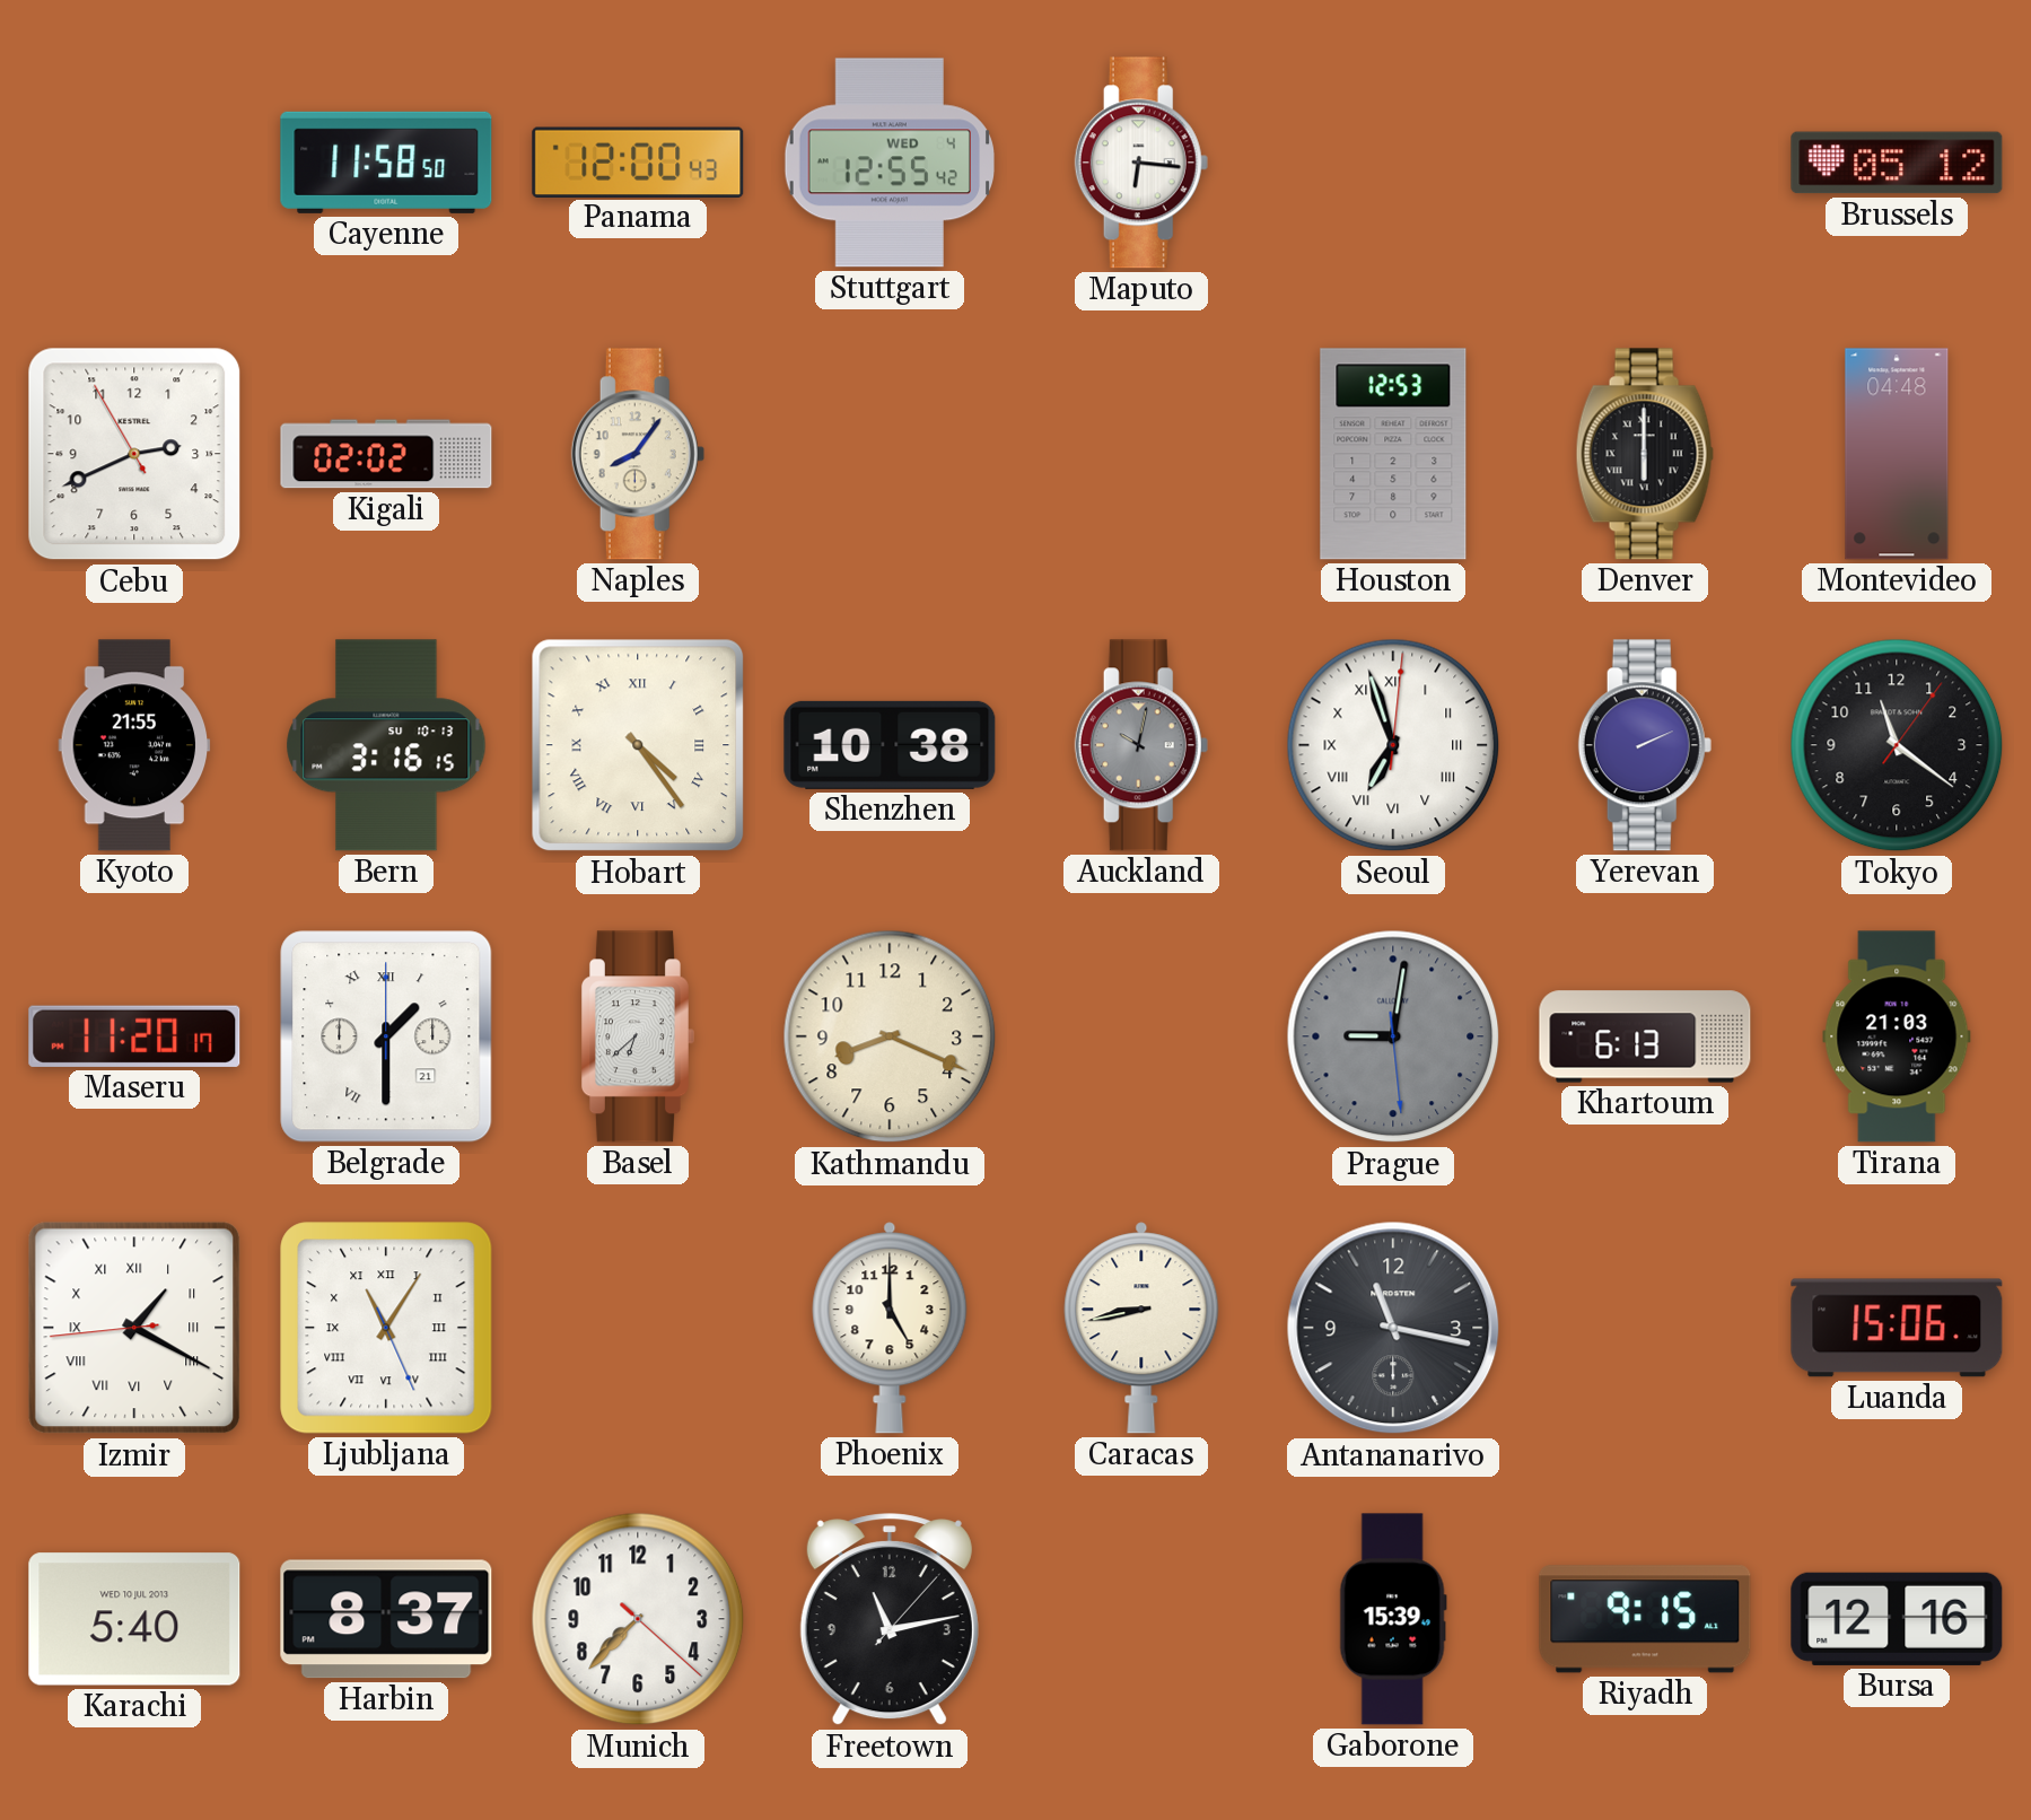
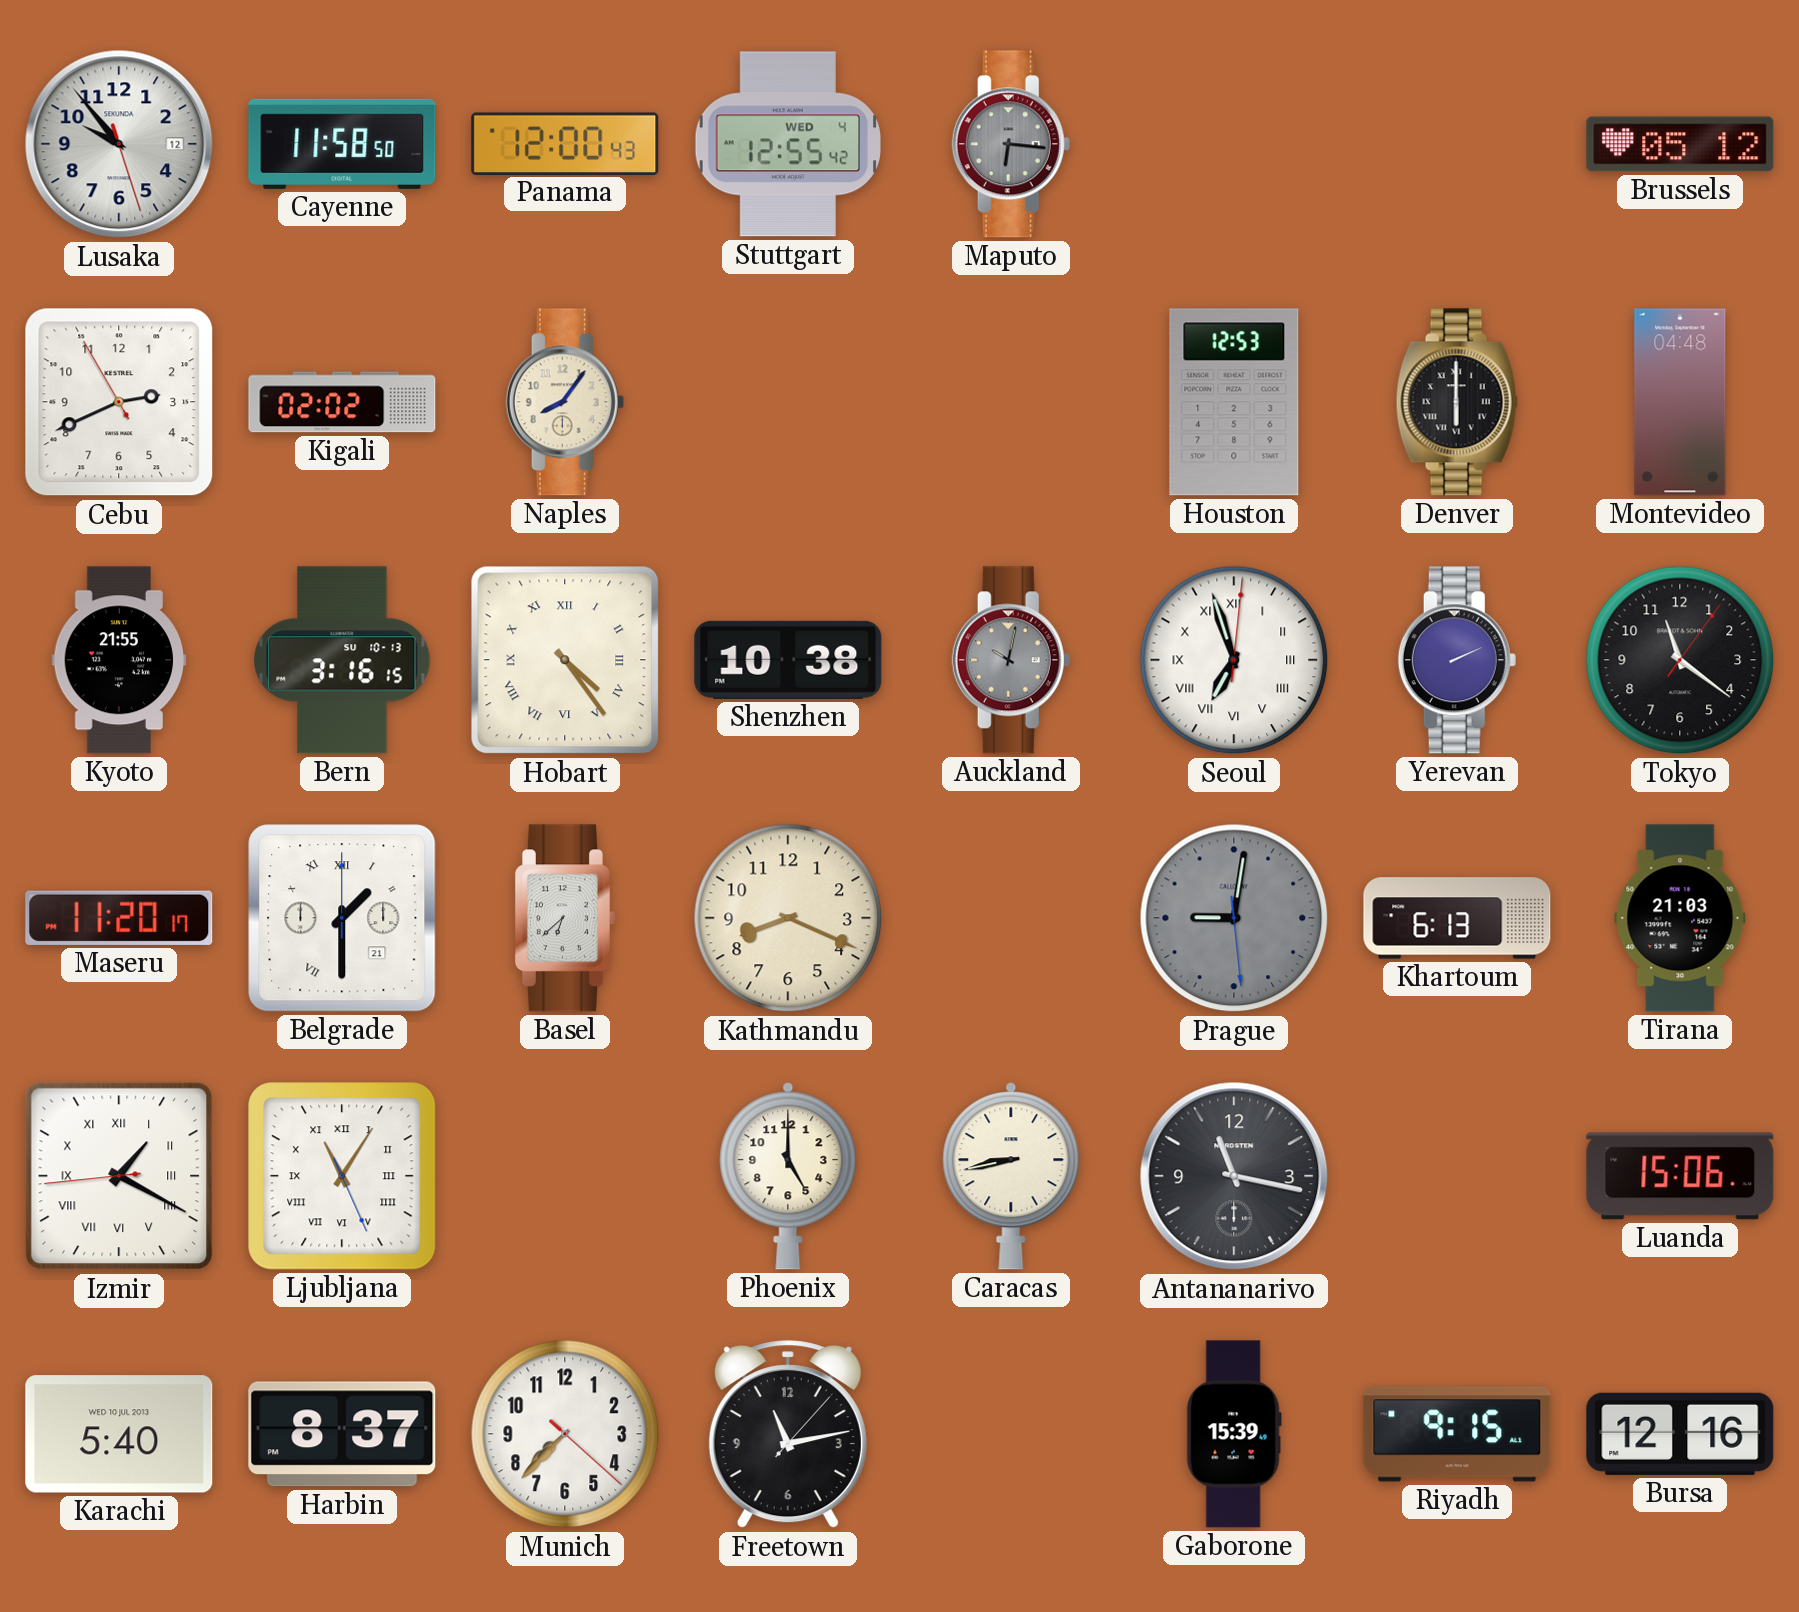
Lusaka: none -> 9:53 (119, 144)
Maputo dial: white -> grey (1011, 144)
